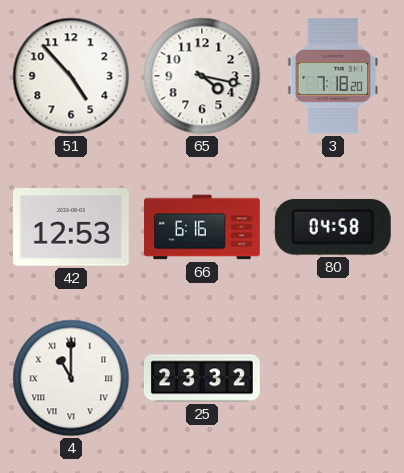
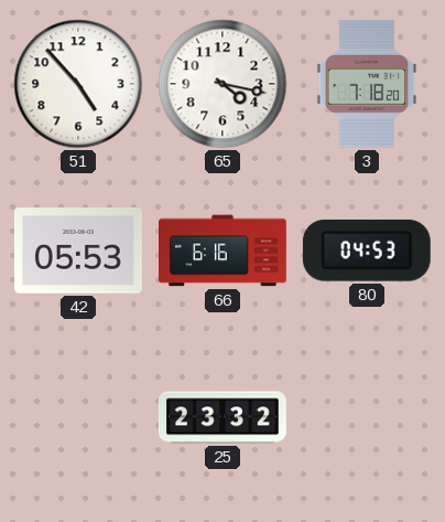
42: 12:53 -> 05:53 (78, 251)
80: 04:58 -> 04:53 (367, 251)
4: 11:00 -> none (71, 378)
